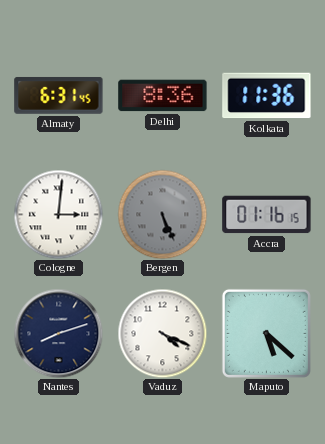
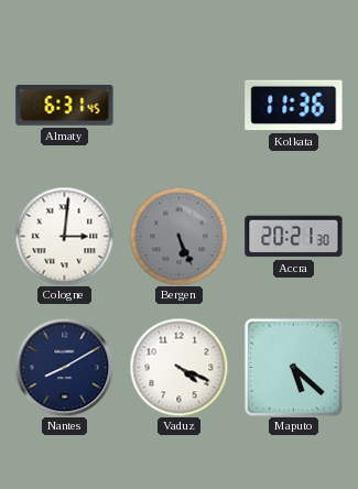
Delhi: 8:36 -> none (163, 96)
Accra: 01:16 -> 20:21 (294, 237)
Nantes: 8:12 -> 8:10 (64, 367)
